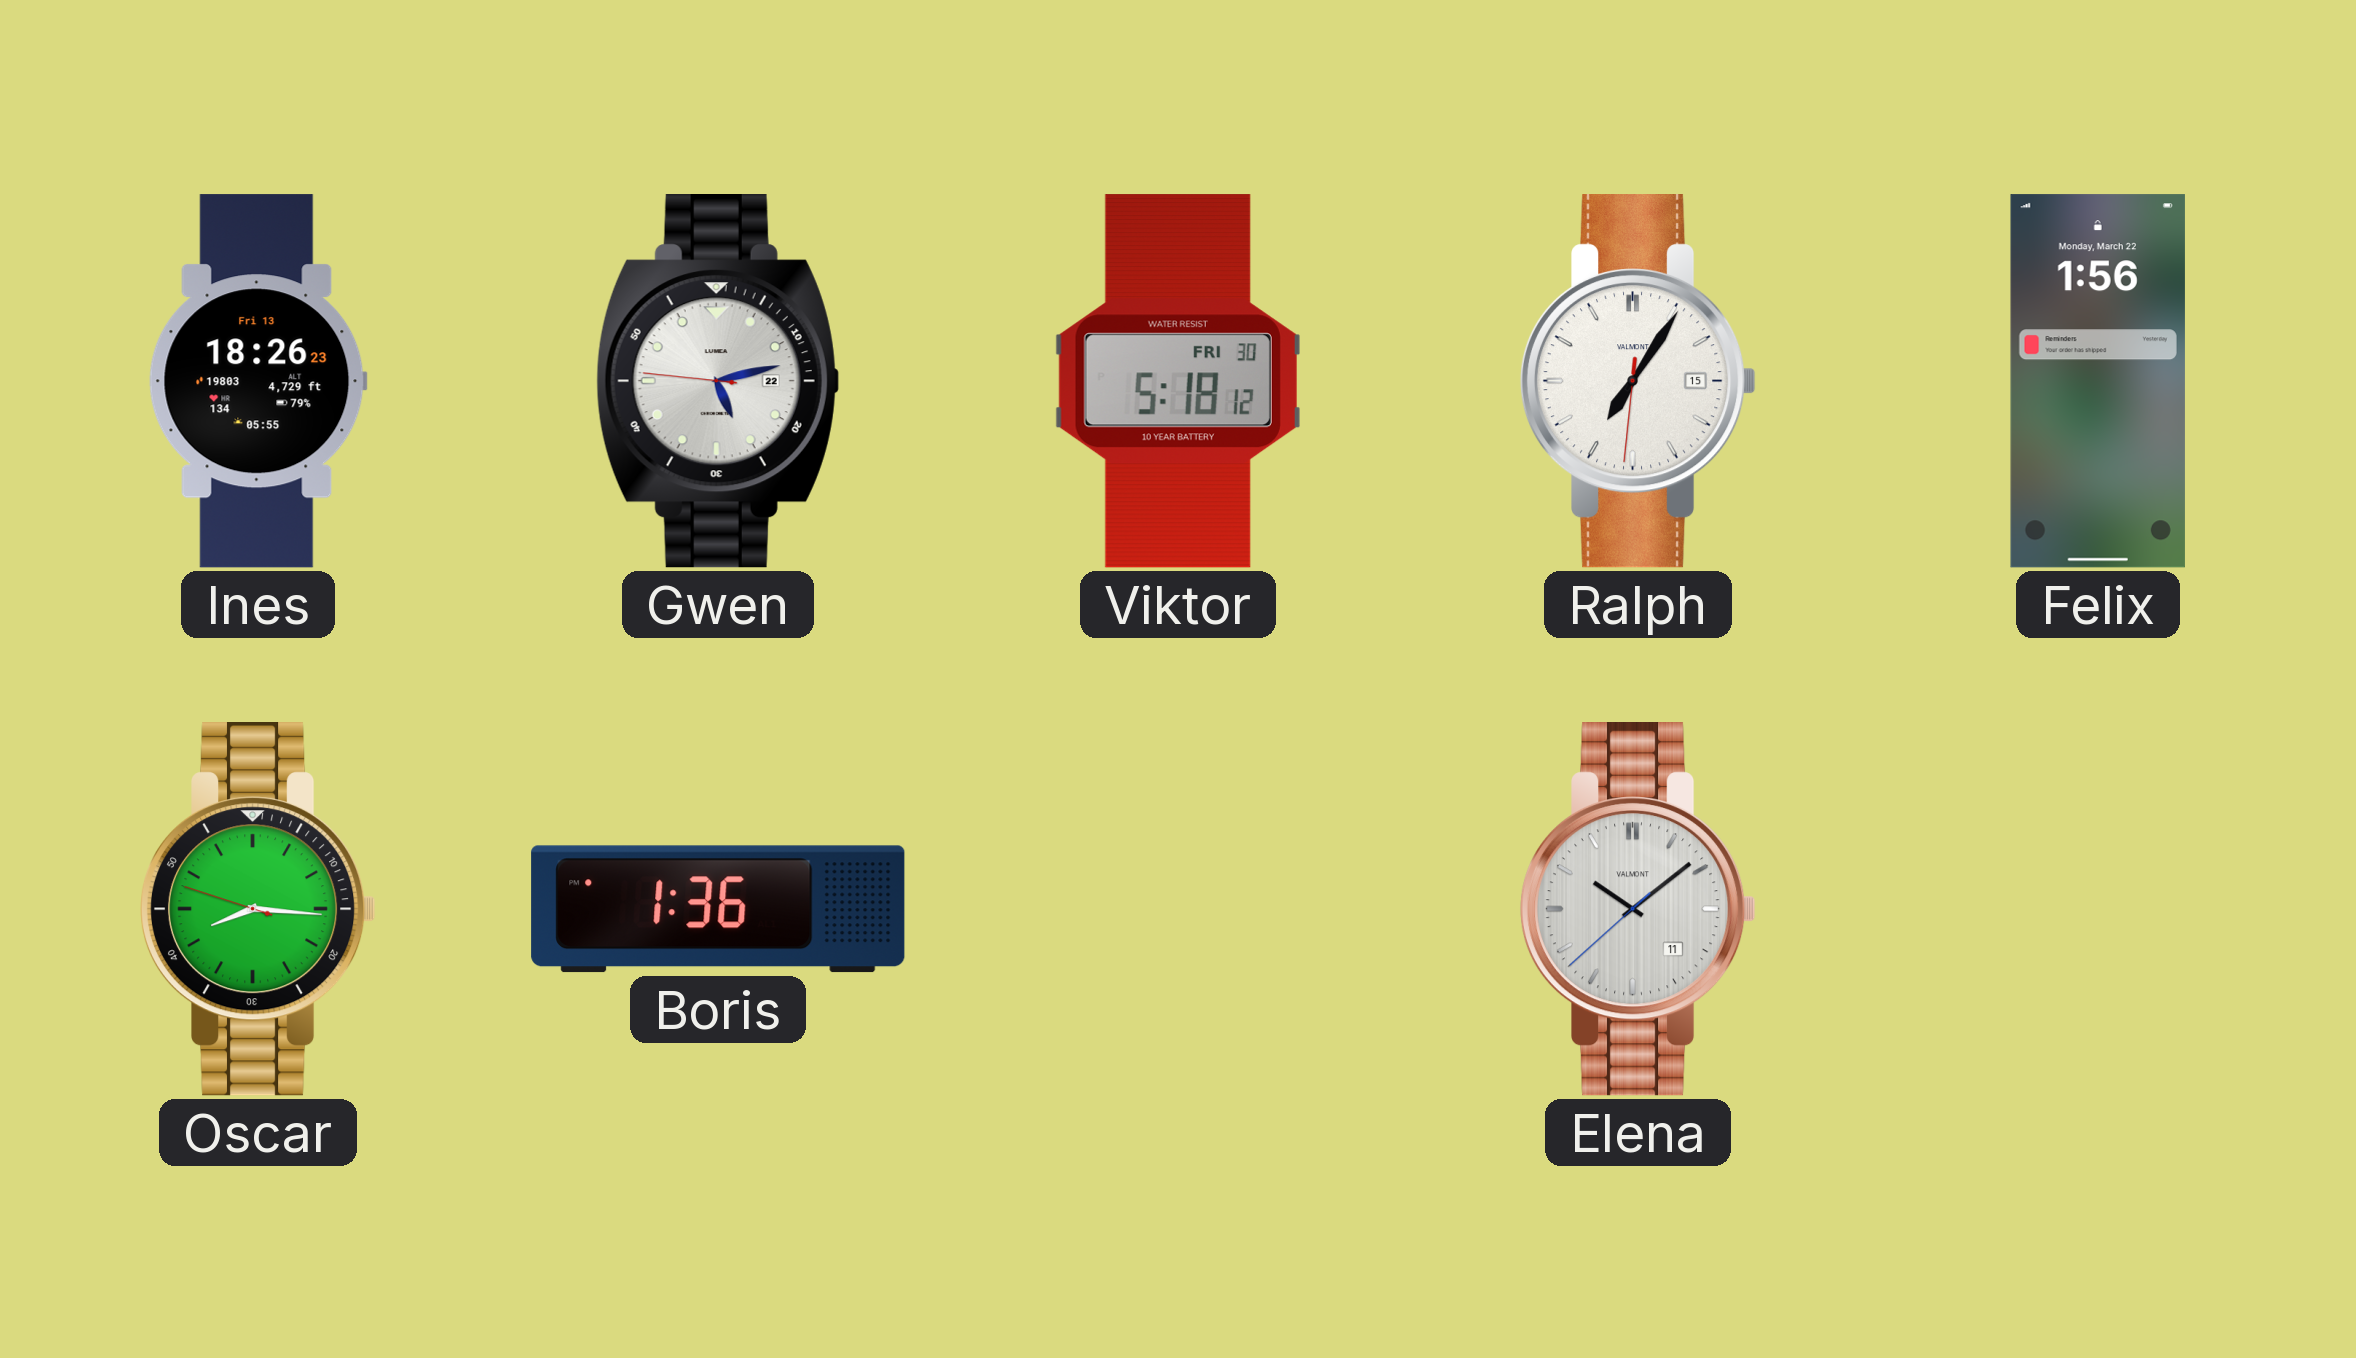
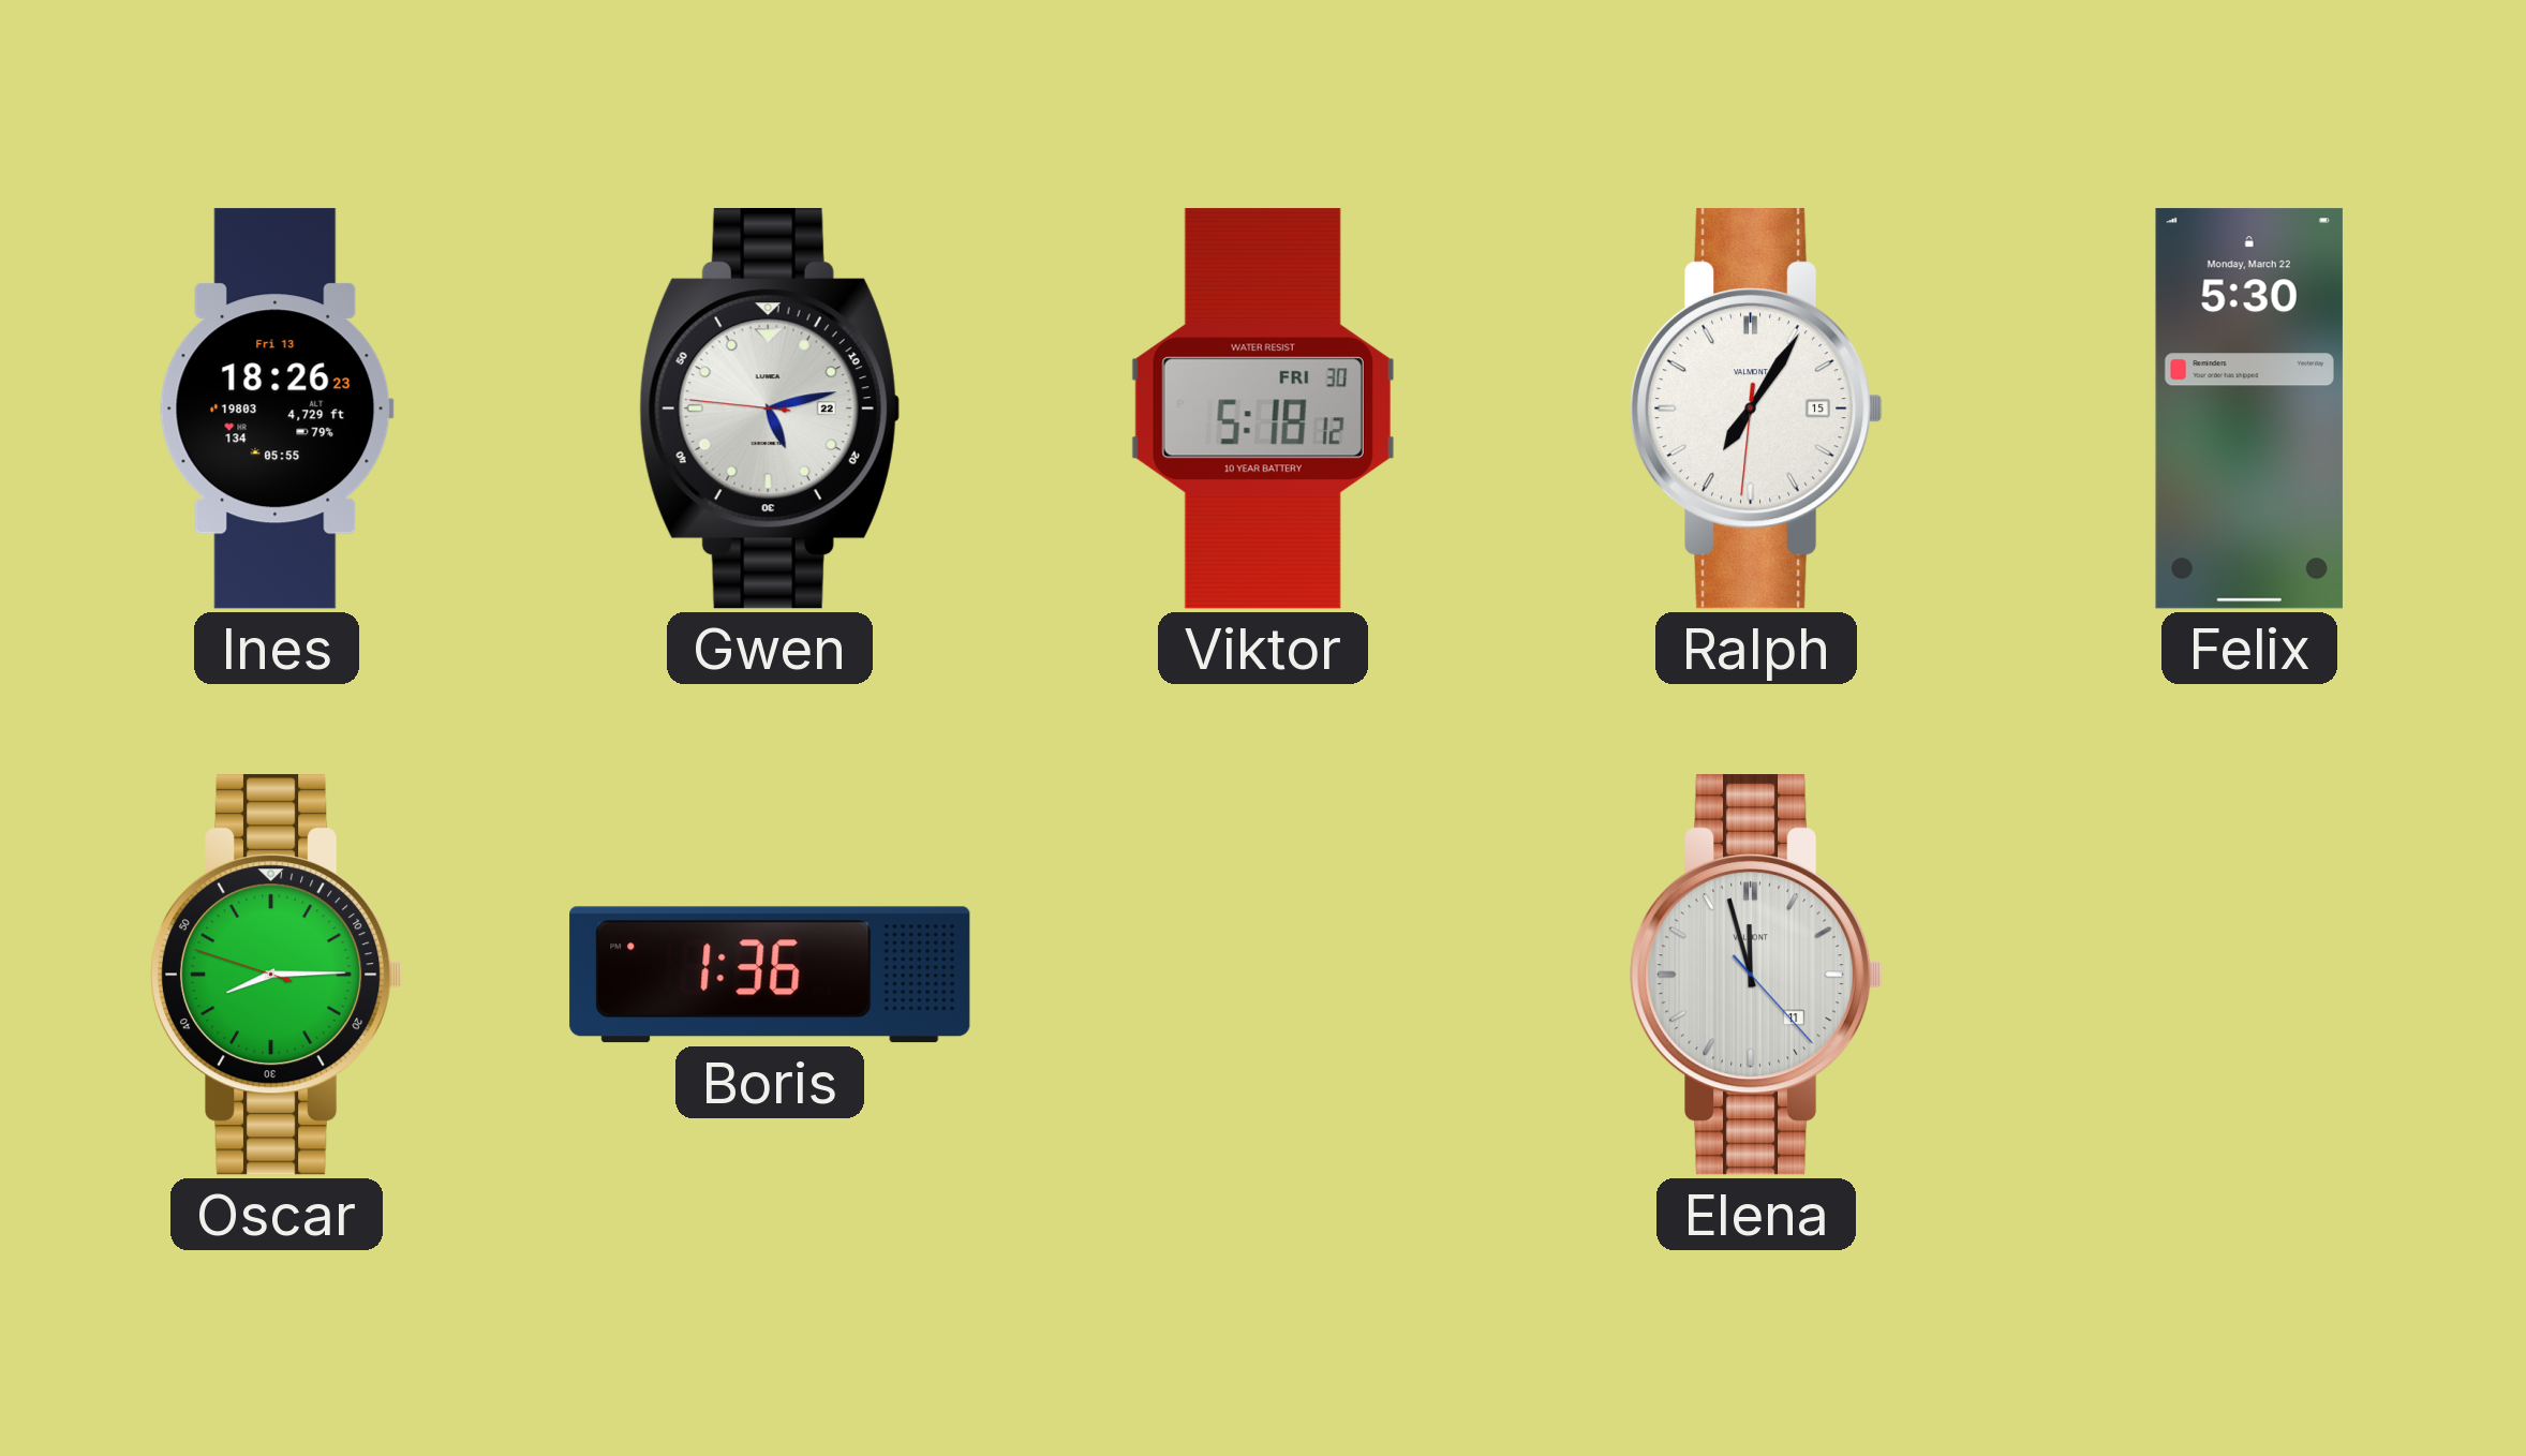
Felix: 1:56 -> 5:30 (2249, 408)
Oscar: 8:15 -> 8:14 (277, 976)
Elena: 10:08 -> 11:57 (1756, 976)
